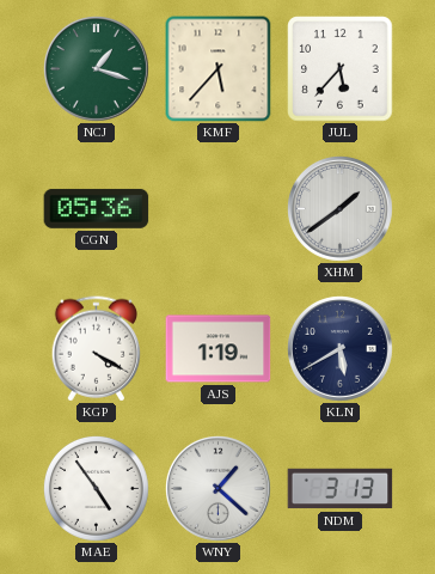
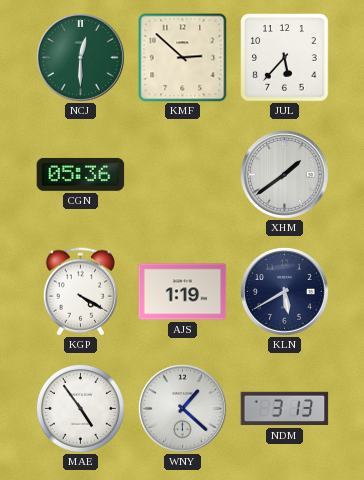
NCJ: 1:18 -> 12:30 (81, 58)
KMF: 5:37 -> 2:52 (183, 58)
